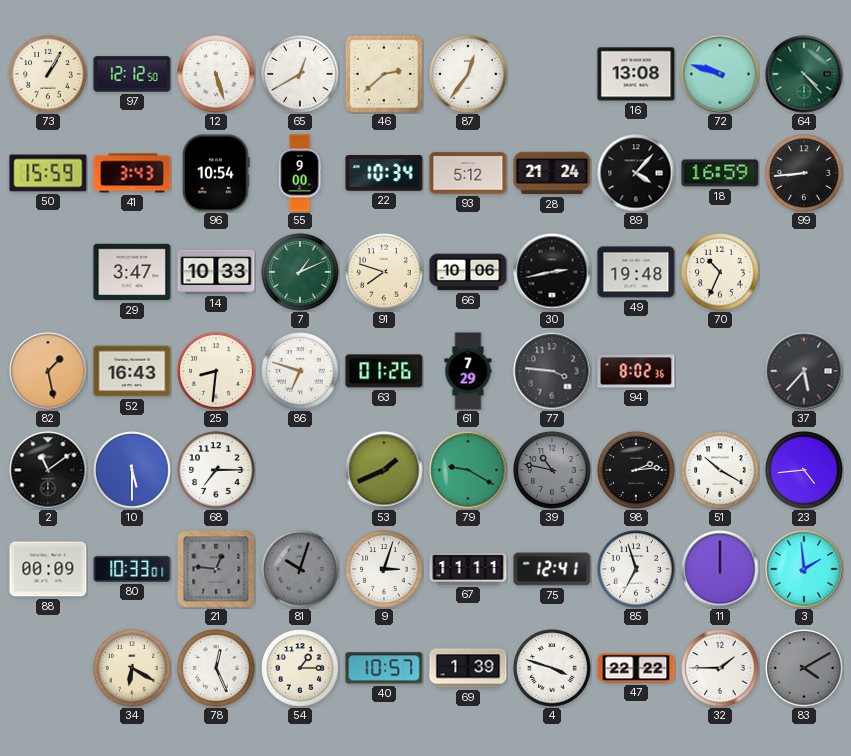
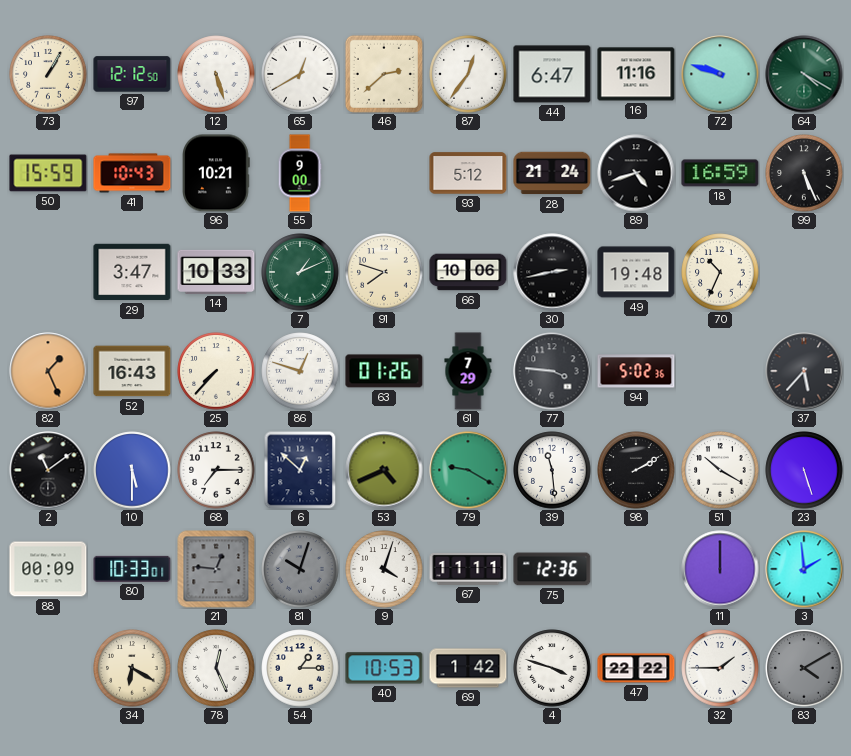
44: none -> 6:47 (552, 74)
16: 13:08 -> 11:16 (636, 74)
64: 4:23 -> 4:20 (804, 74)
41: 3:43 -> 10:43 (132, 173)
96: 10:54 -> 10:21 (217, 173)
22: 10:34 -> none (384, 173)
89: 4:07 -> 4:42 (636, 173)
99: 8:44 -> 5:26 (804, 173)
82: 1:28 -> 1:26 (48, 371)
25: 8:31 -> 7:37 (216, 371)
86: 6:48 -> 12:48 (300, 371)
94: 8:02 -> 5:02 (636, 371)
6: none -> 12:52 (300, 470)
53: 1:41 -> 4:41 (384, 470)
39: 10:47 -> 11:29 (552, 470)
39 dial: grey -> white (552, 470)
98: 2:14 -> 2:10 (636, 470)
23: 4:44 -> 5:27 (804, 470)
9: 3:03 -> 4:03 (384, 569)
75: 12:41 -> 12:36 (552, 569)
85: 6:57 -> none (636, 569)
40: 10:57 -> 10:53 (384, 668)
69: 1:39 -> 1:42 (468, 668)
